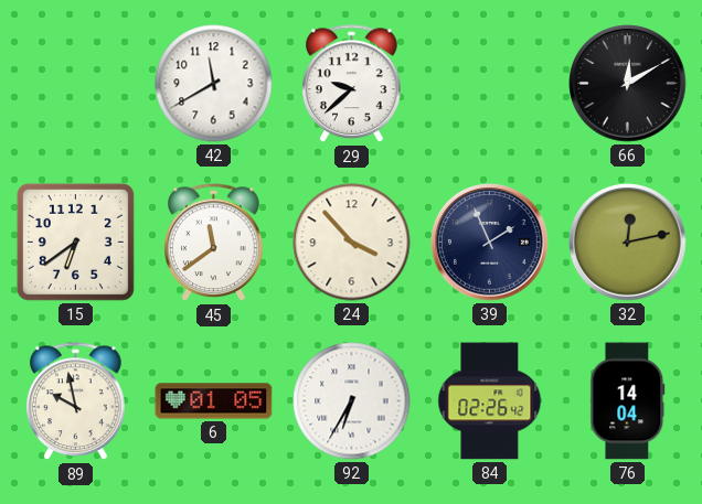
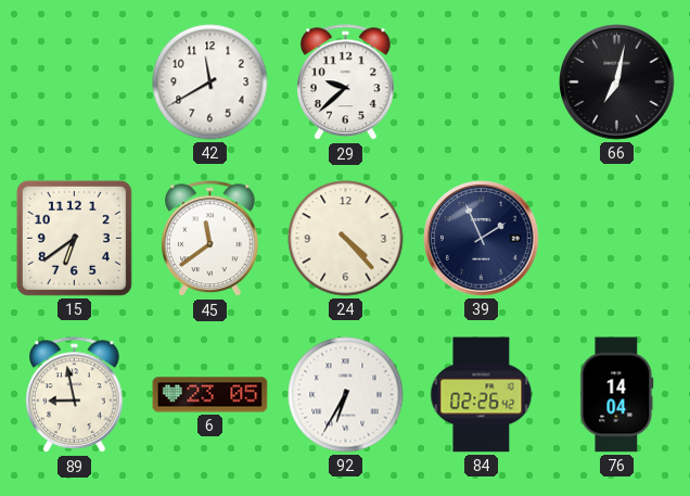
66: 12:10 -> 7:02 (617, 82)
24: 3:53 -> 4:23 (346, 239)
32: 12:13 -> none (628, 243)
89: 9:58 -> 8:58 (75, 395)
6: 01:05 -> 23:05 (210, 395)
